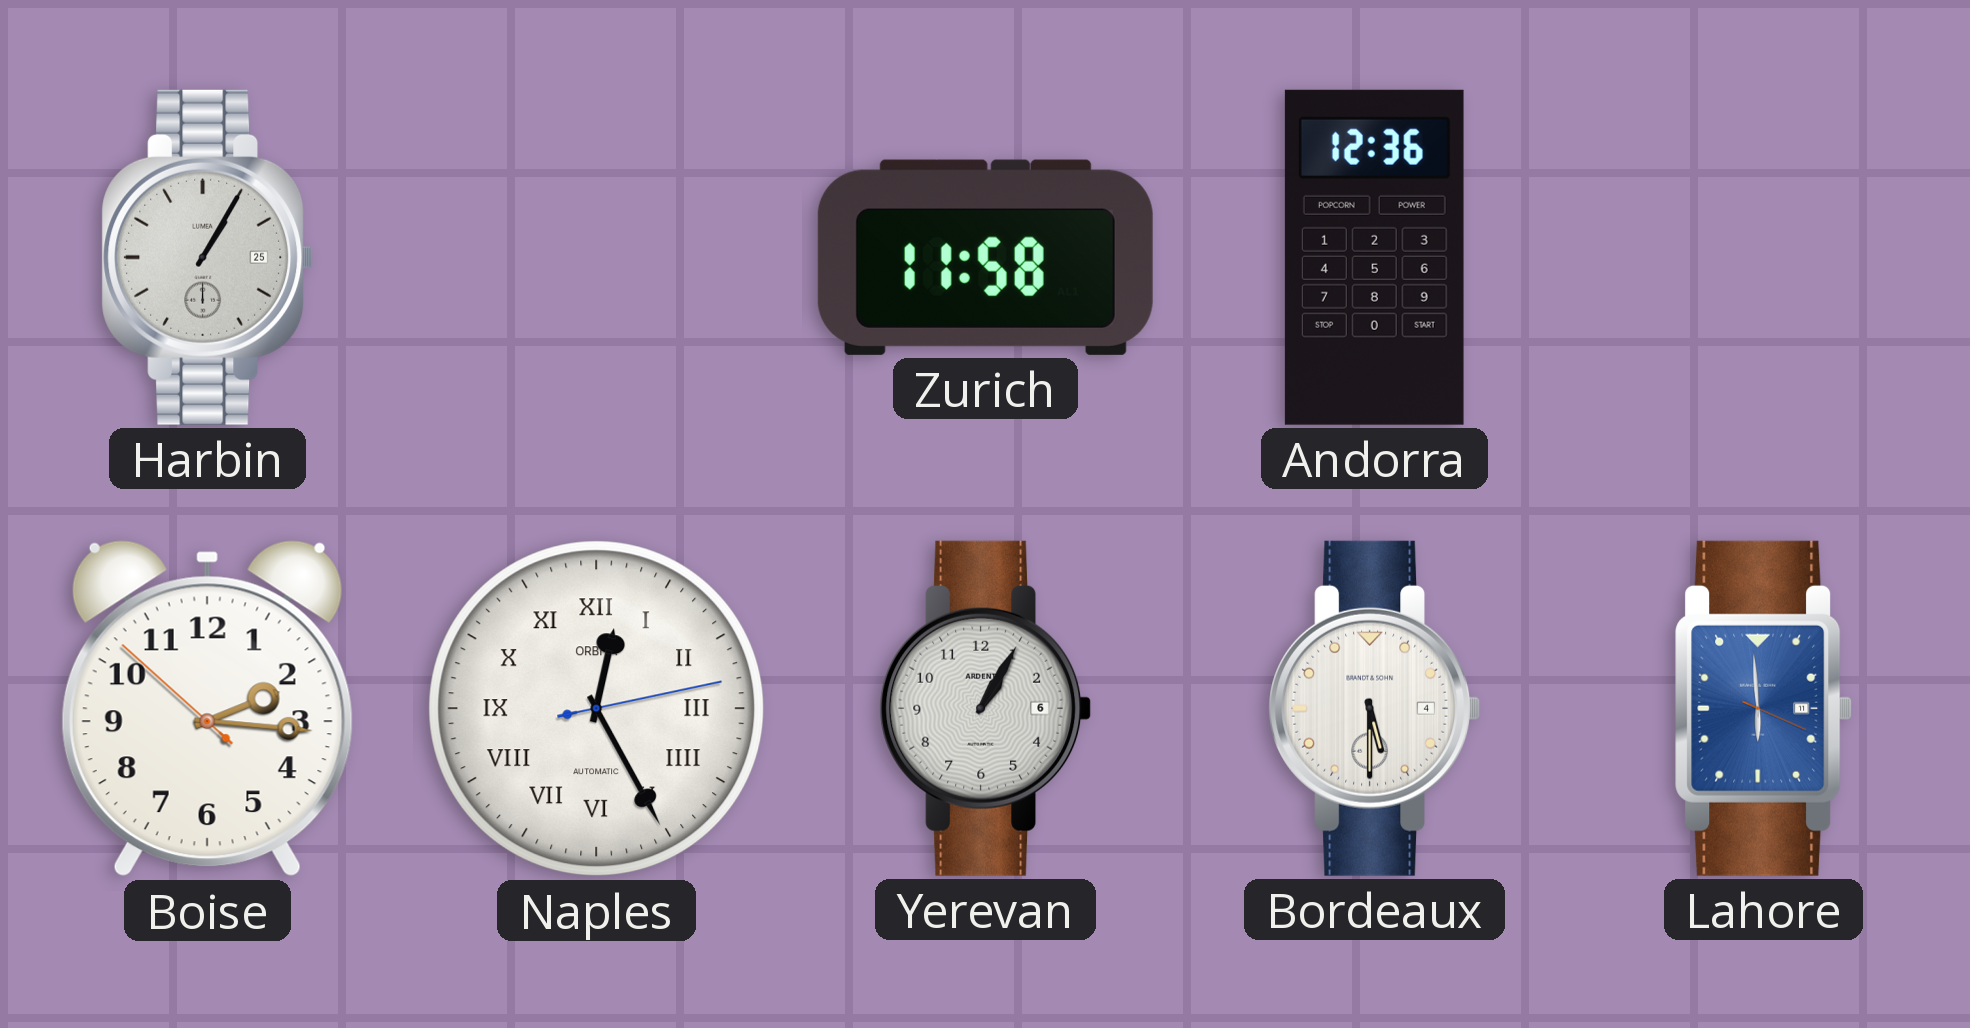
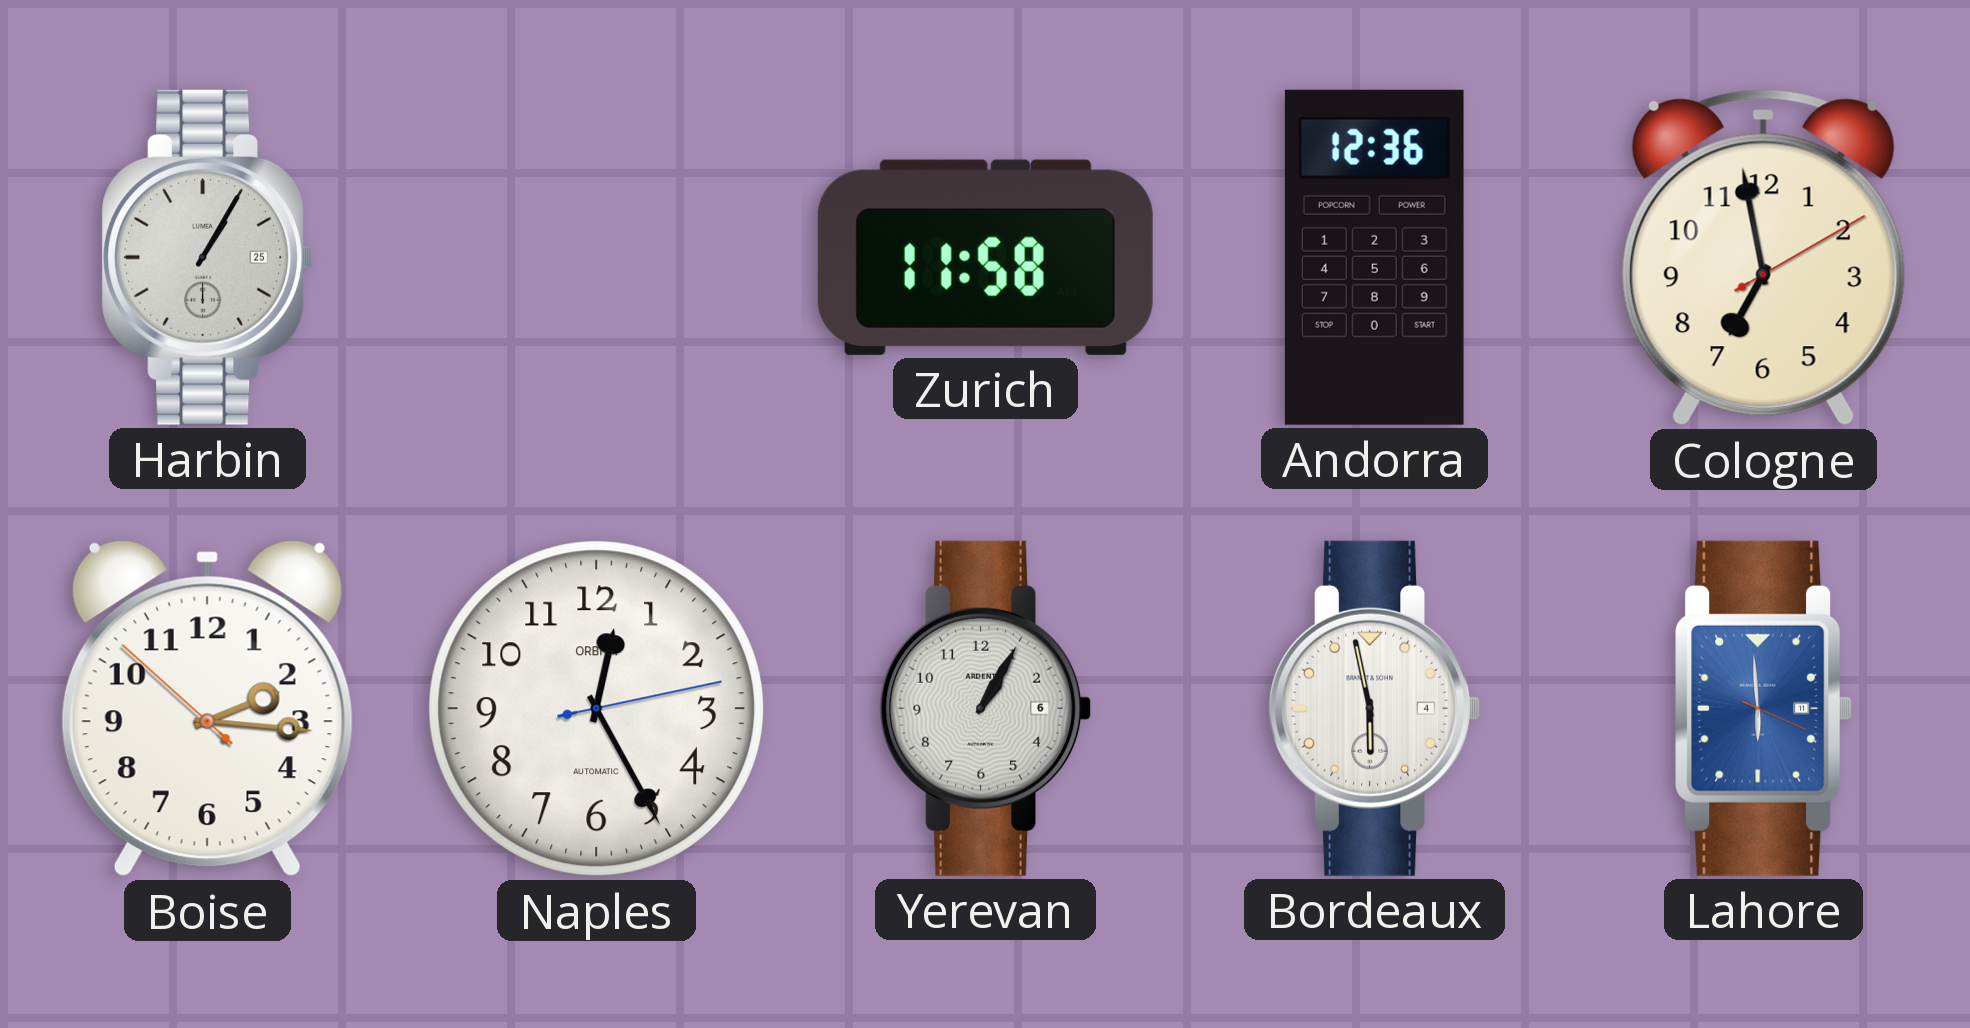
Cologne: none -> 6:58 (1763, 258)
Naples numerals: Roman -> Arabic (597, 709)
Bordeaux: 5:30 -> 5:58 (1375, 708)
